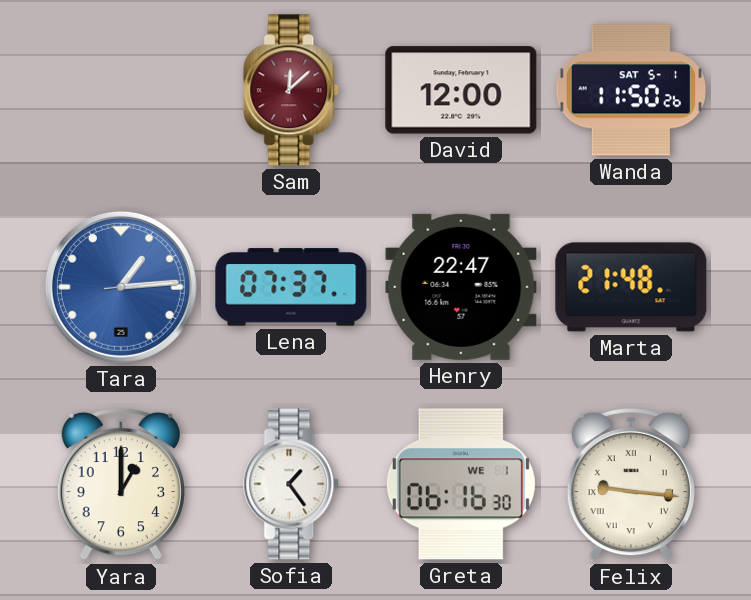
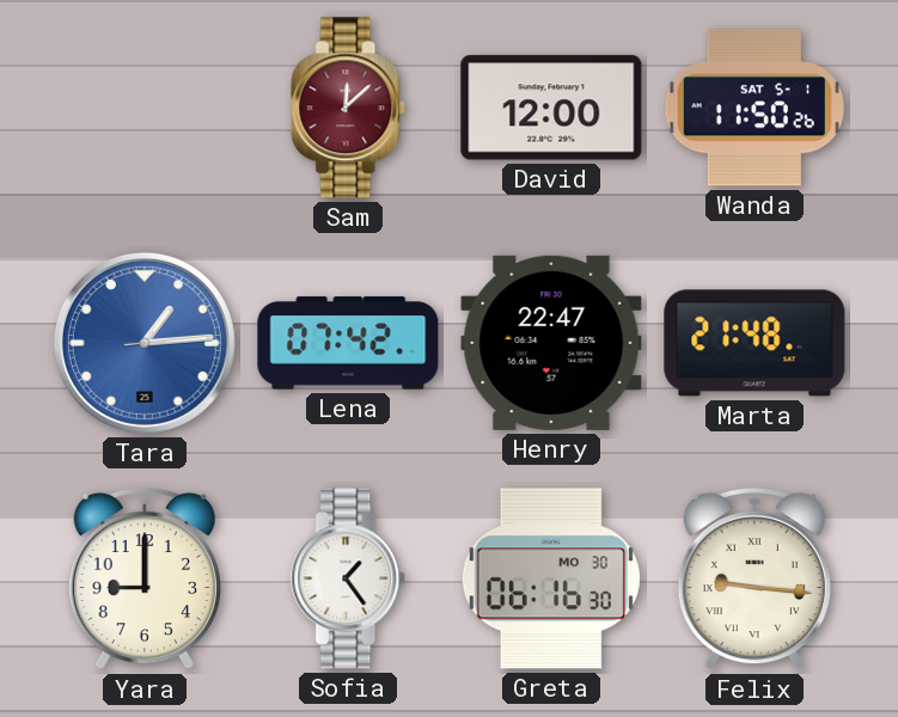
Lena: 07:37 -> 07:42 (348, 343)
Yara: 1:00 -> 9:00 (145, 578)
Greta date: WE 1 -> MO 30 (551, 578)
